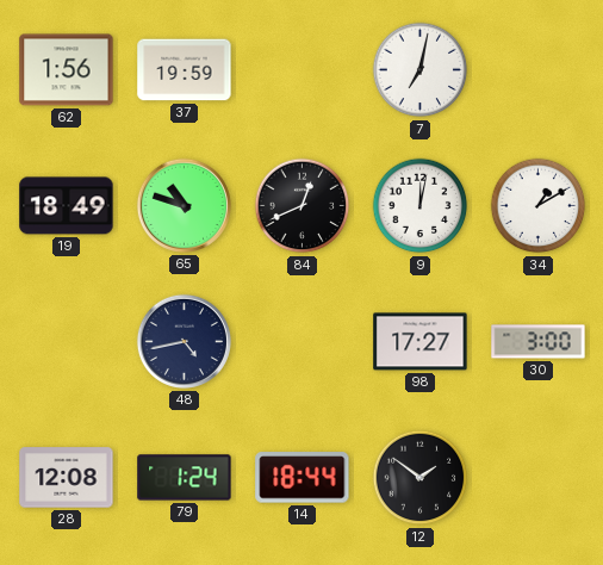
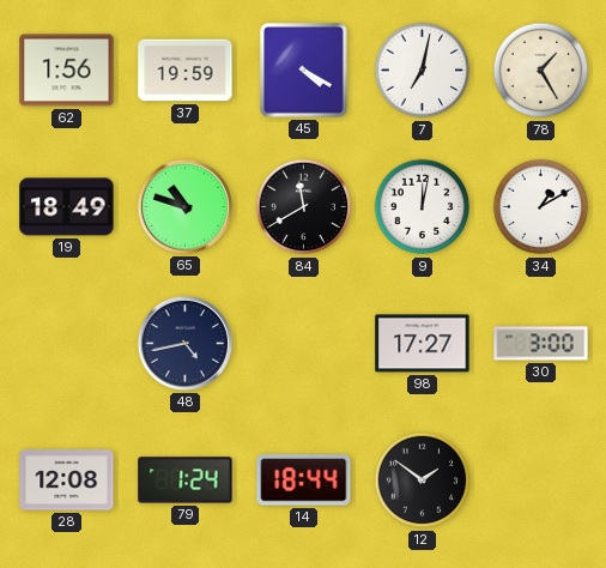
45: none -> 4:20 (304, 71)
78: none -> 1:25 (541, 71)
84: 12:41 -> 11:40 (304, 207)
